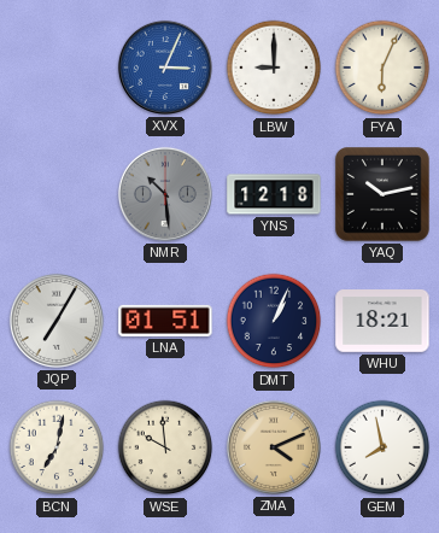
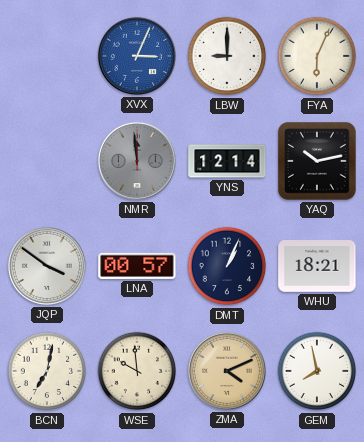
NMR: 10:29 -> 11:59 (137, 161)
YNS: 12:18 -> 12:14 (227, 161)
JQP: 7:05 -> 3:51 (47, 266)
LNA: 01:51 -> 00:57 (137, 266)
